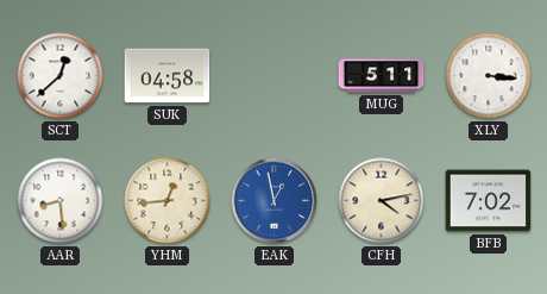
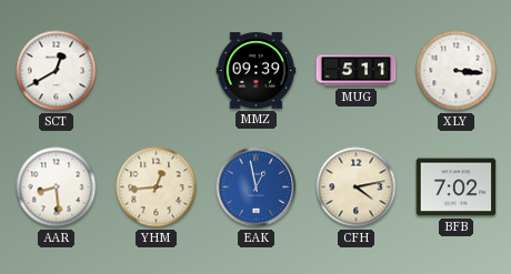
SCT: 12:38 -> 12:40 (57, 71)
SUK: 04:58 -> none (168, 76)
MMZ: none -> 09:39 (257, 71)
